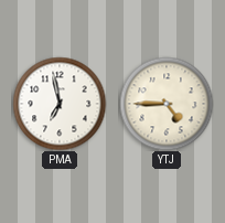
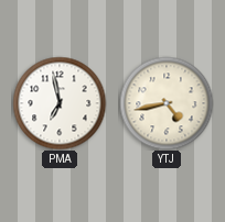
YTJ: 4:45 -> 4:43 (167, 103)
